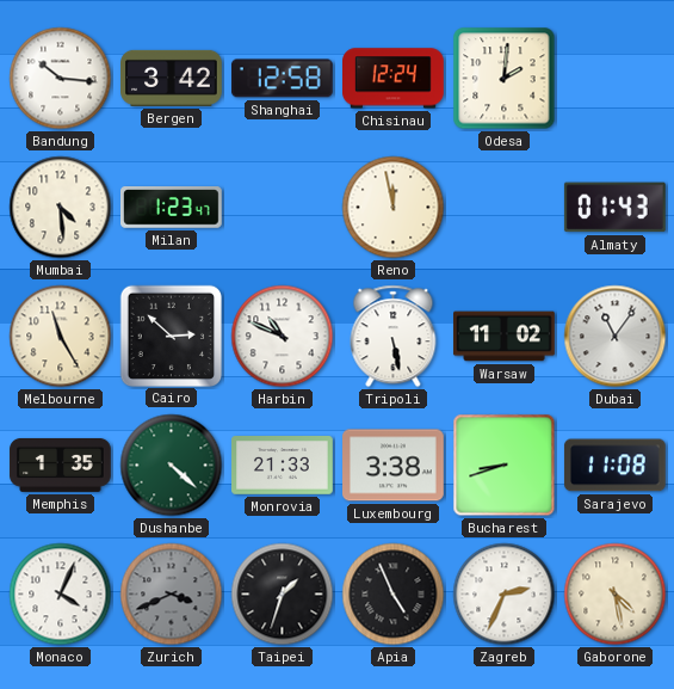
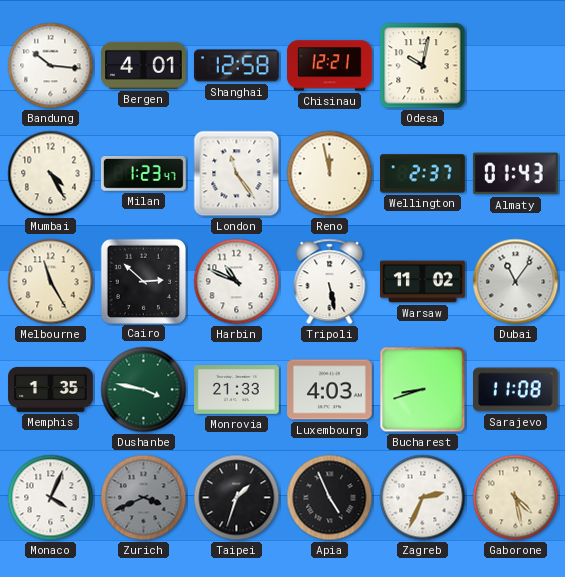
Bergen: 3:42 -> 4:01 (144, 65)
Chisinau: 12:24 -> 12:21 (330, 66)
Odesa: 2:01 -> 10:02 (423, 66)
Mumbai: 4:29 -> 4:25 (51, 174)
London: none -> 11:24 (237, 174)
Wellington: none -> 2:37 (423, 174)
Dushanbe: 4:22 -> 3:47 (144, 390)
Luxembourg: 3:38 -> 4:03 (330, 390)
